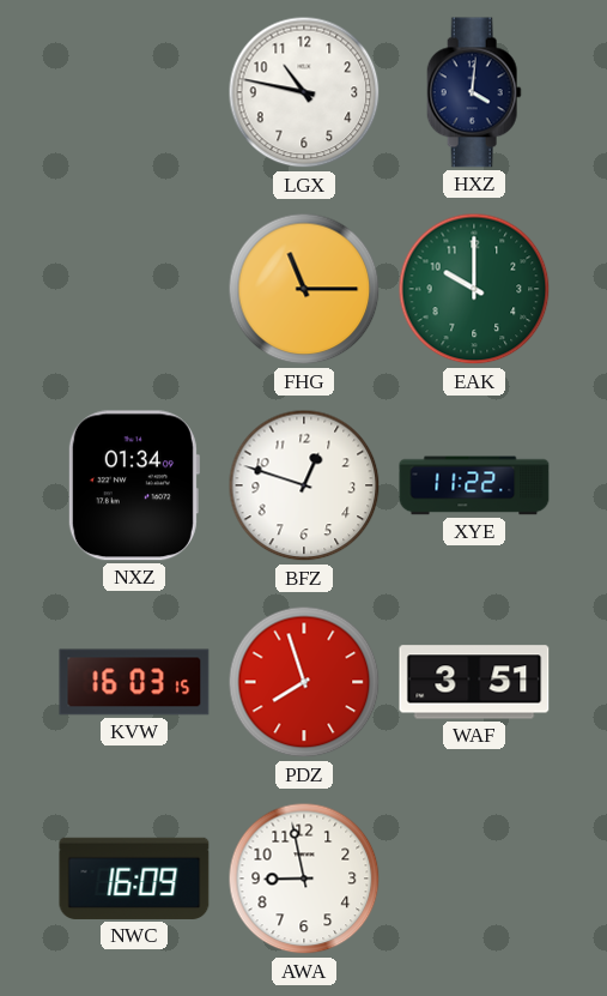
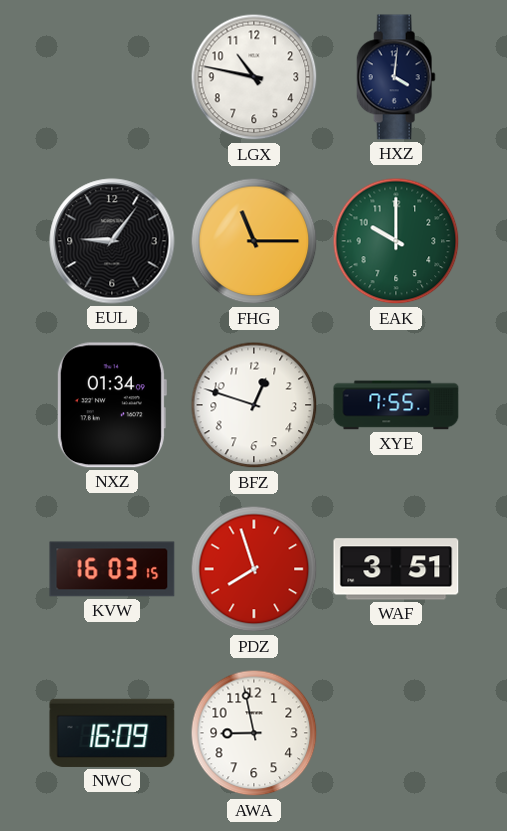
EUL: none -> 9:06 (112, 241)
XYE: 11:22 -> 7:55 (396, 405)
